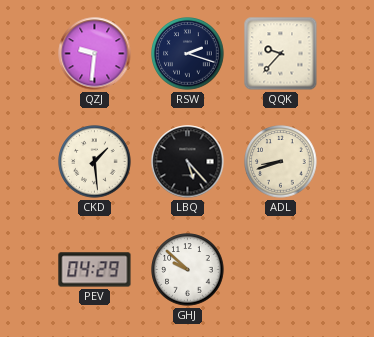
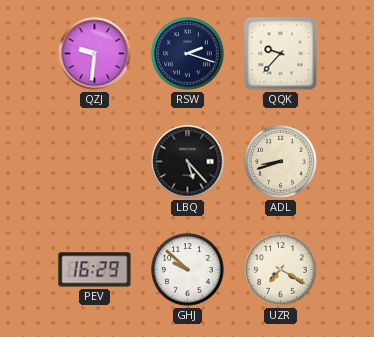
CKD: 1:29 -> none (95, 162)
PEV: 04:29 -> 16:29 (95, 270)
UZR: none -> 7:20 (281, 270)
